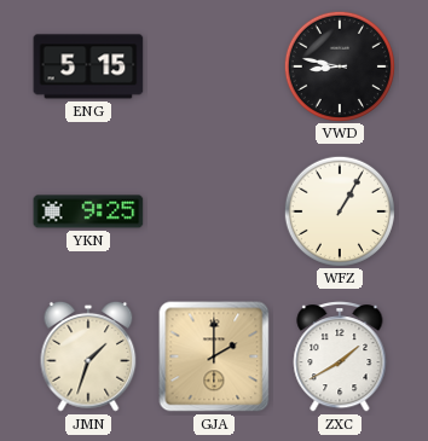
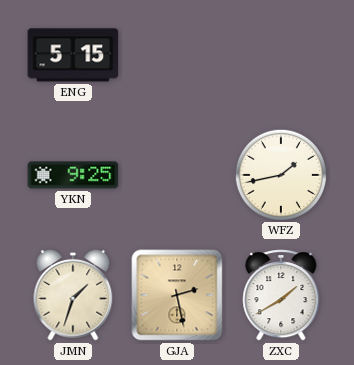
VWD: 8:47 -> none (339, 65)
WFZ: 1:05 -> 1:43 (280, 174)
GJA: 2:00 -> 2:28 (177, 295)
